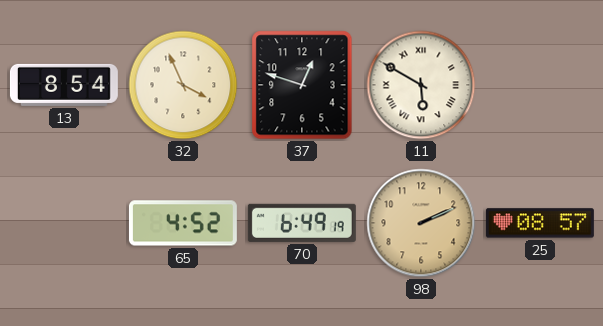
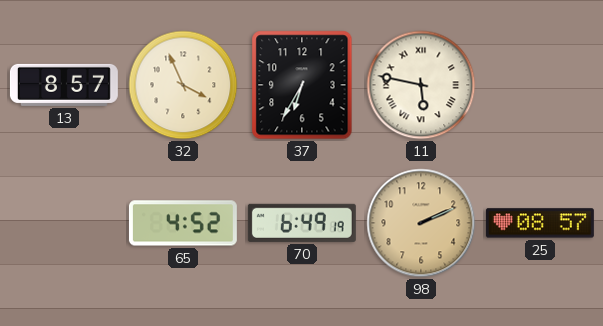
13: 8:54 -> 8:57 (64, 85)
37: 12:48 -> 6:35 (302, 85)
11: 5:50 -> 5:47 (421, 85)
